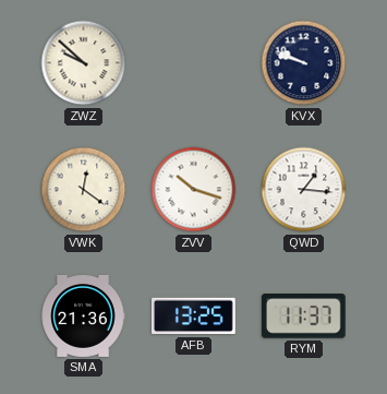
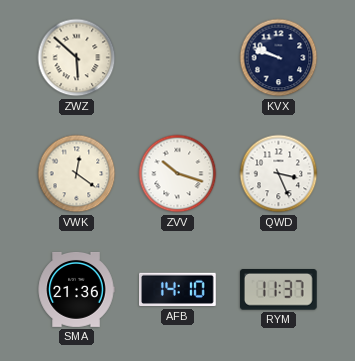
ZWZ: 9:52 -> 5:52 (77, 58)
QWD: 1:16 -> 3:26 (279, 174)
AFB: 13:25 -> 14:10 (178, 290)
